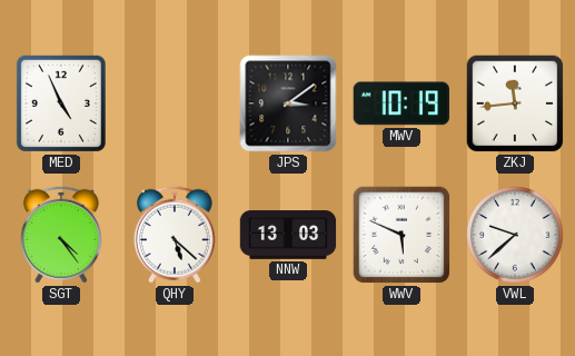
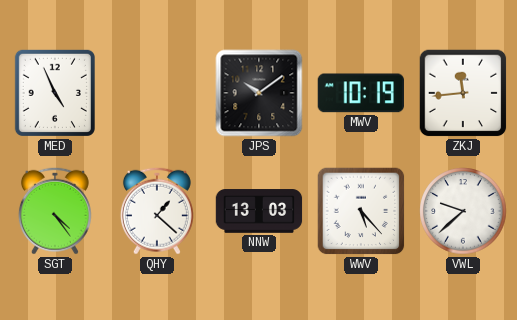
JPS: 3:09 -> 10:09 (259, 93)
QHY: 5:22 -> 1:22 (157, 211)
WWV: 5:49 -> 5:23 (361, 211)
